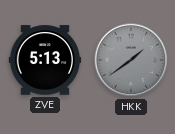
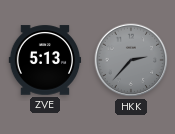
HKK: 1:39 -> 2:37 (131, 60)
